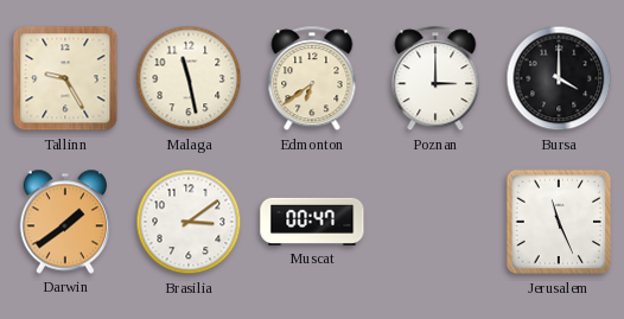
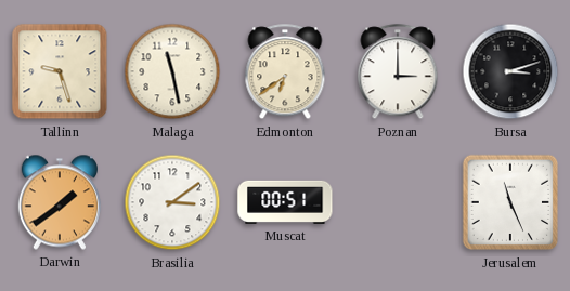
Tallinn: 9:25 -> 9:27 (60, 71)
Bursa: 4:00 -> 3:12 (510, 71)
Muscat: 00:47 -> 00:51 (285, 202)
